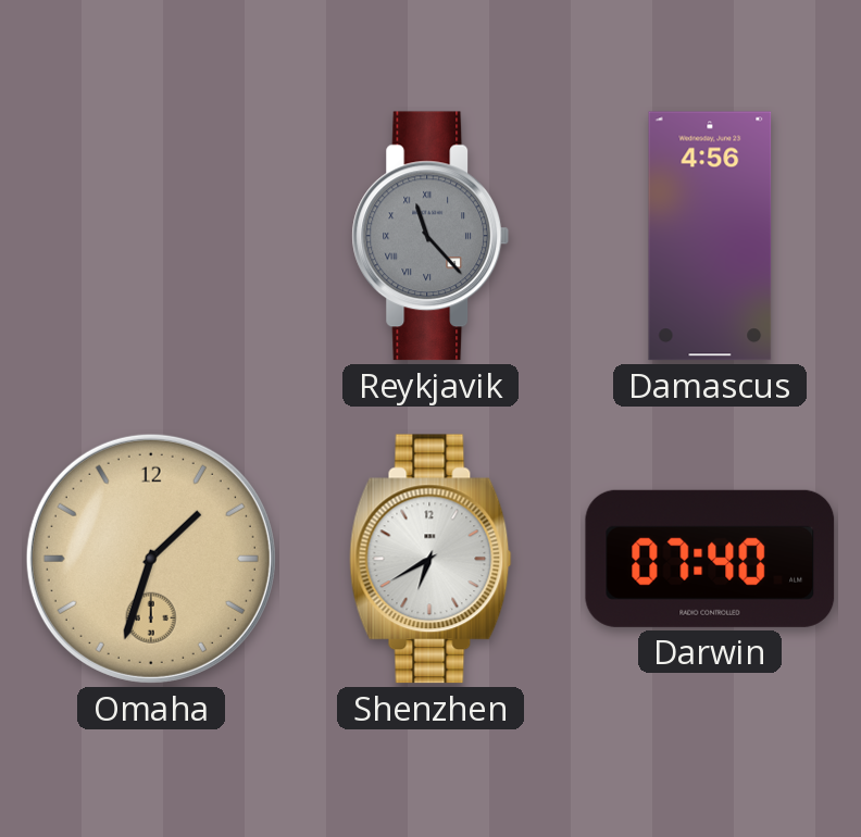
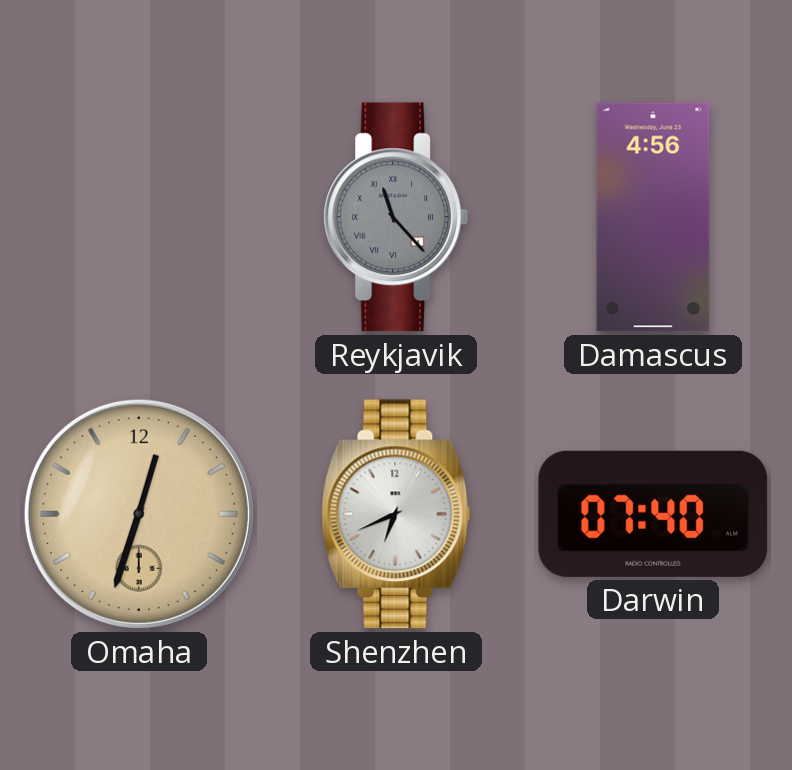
Omaha: 1:33 -> 12:33 (139, 514)
Shenzhen: 6:40 -> 6:41 (396, 514)
